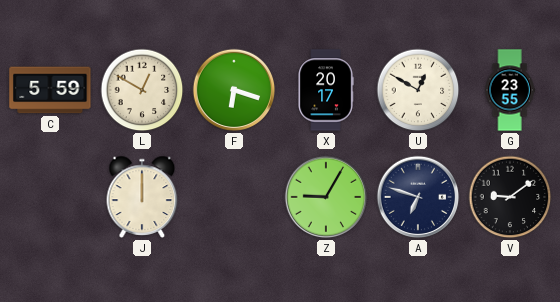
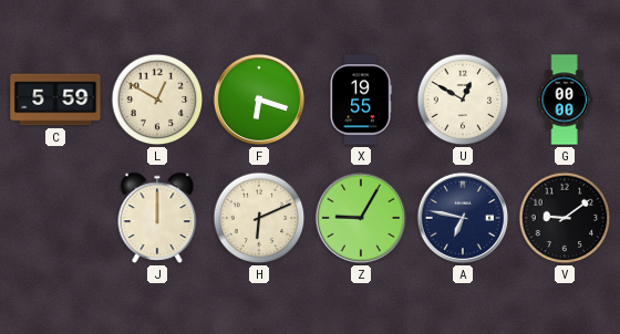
X: 20:17 -> 19:55 (361, 100)
G: 23:55 -> 00:00 (565, 100)
H: none -> 6:11 (259, 218)
A: 6:48 -> 6:47 (463, 218)
